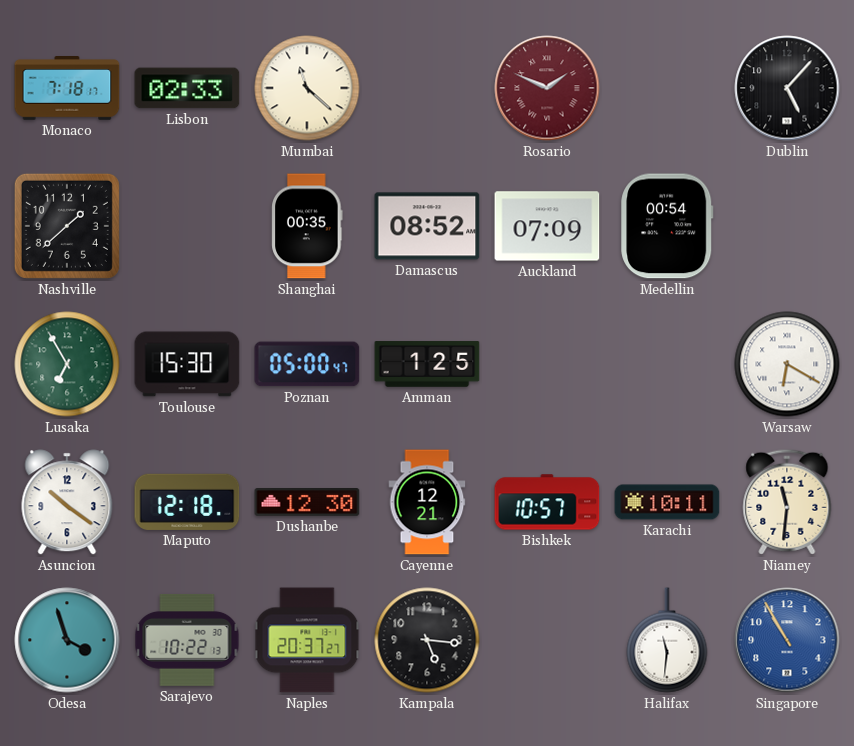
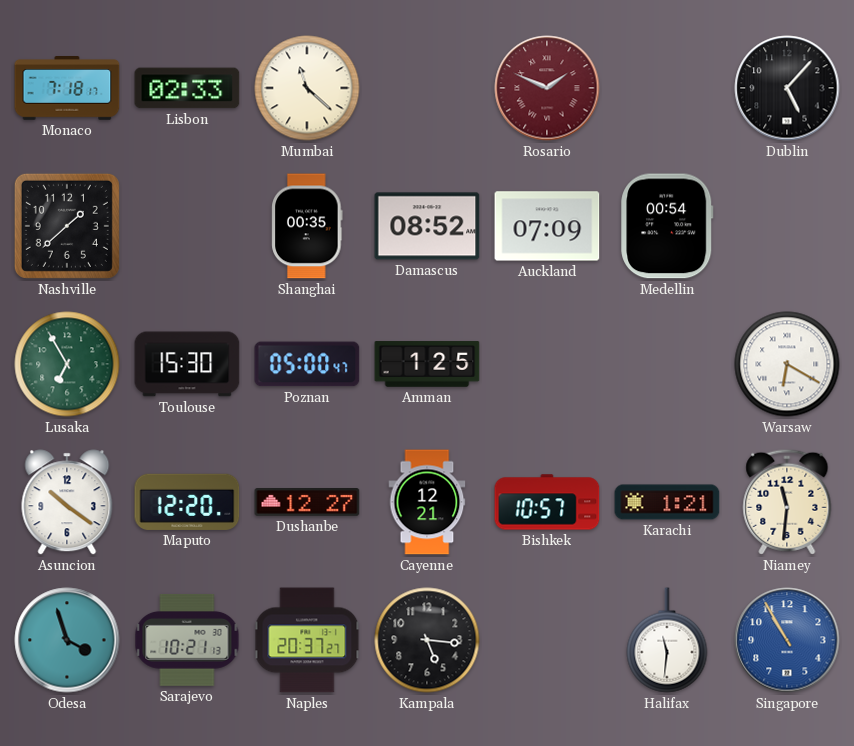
Maputo: 12:18 -> 12:20 (187, 502)
Dushanbe: 12:30 -> 12:27 (307, 502)
Karachi: 10:11 -> 1:21 (667, 502)
Sarajevo: 10:22 -> 10:21 (187, 640)
